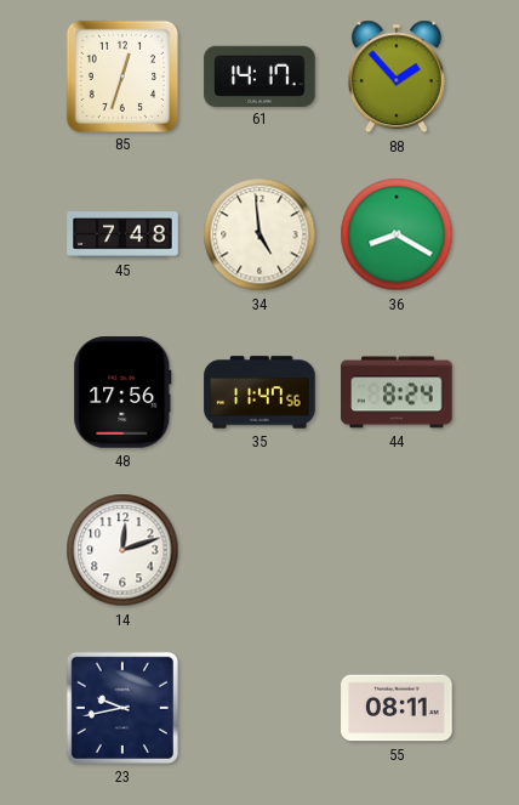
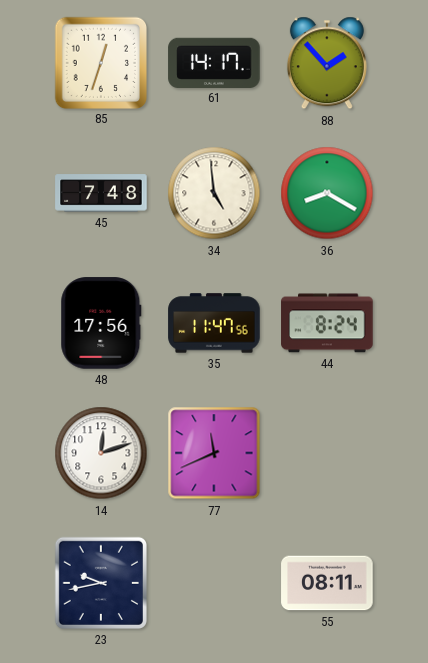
77: none -> 11:41 (214, 453)
